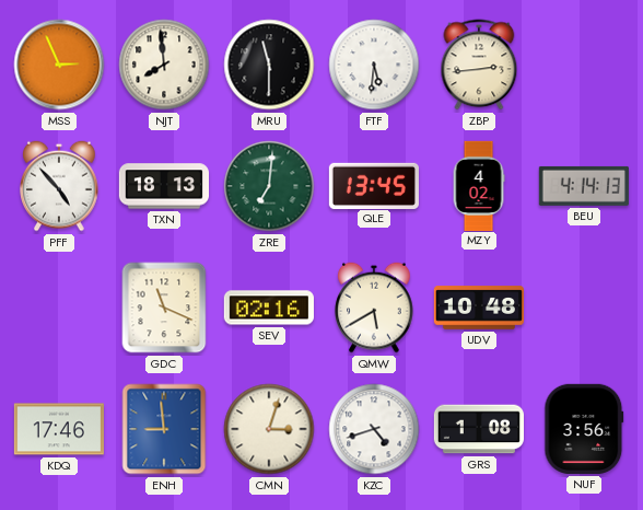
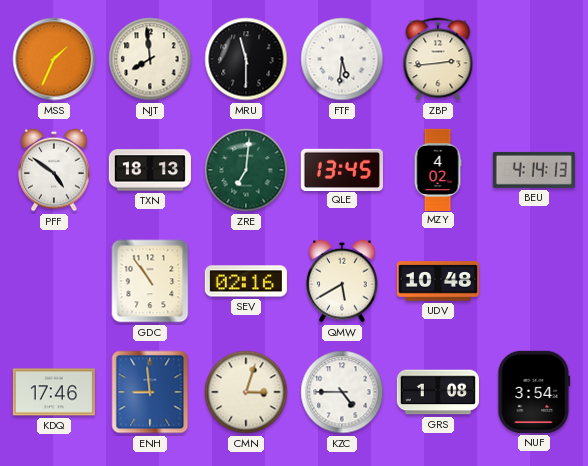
MSS: 2:56 -> 1:34 (54, 59)
PFF: 4:53 -> 4:51 (54, 170)
GDC: 11:19 -> 10:54 (150, 281)
KZC: 4:42 -> 4:45 (342, 392)
NUF: 3:56 -> 3:54 (534, 392)
